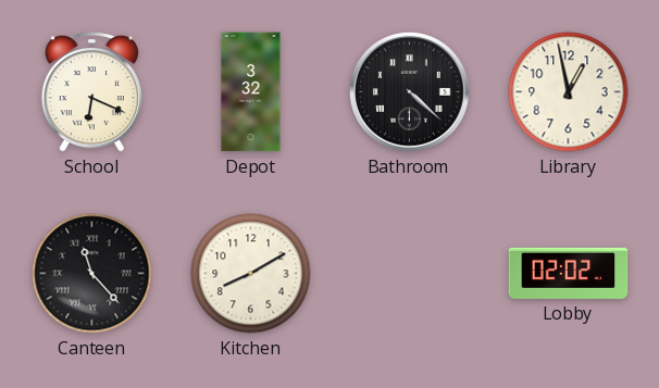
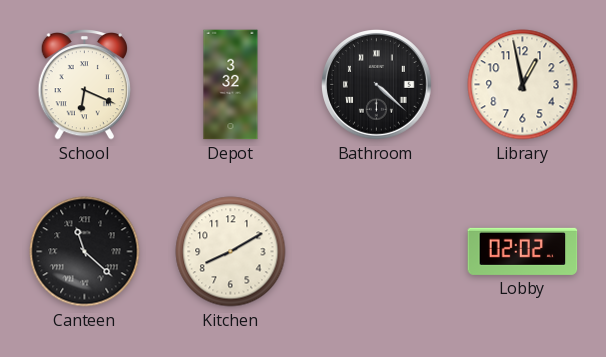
Canteen: 11:23 -> 11:22 (85, 252)
